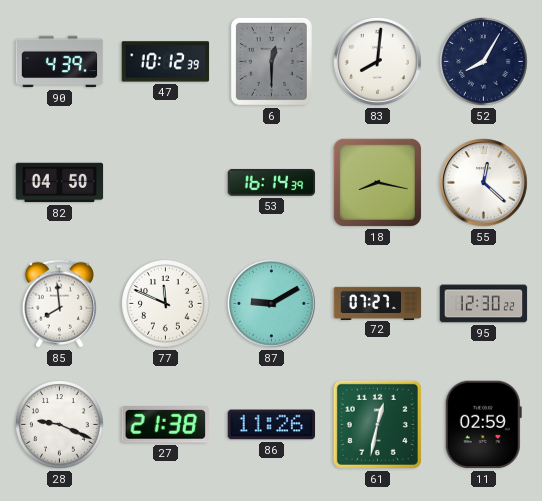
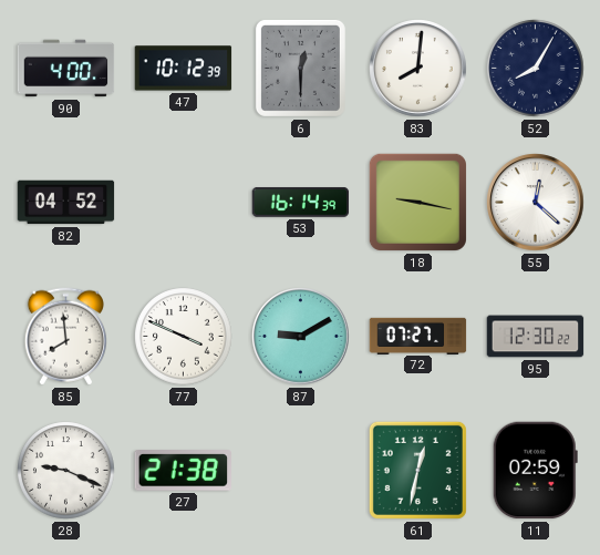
90: 4:39 -> 4:00 (66, 69)
82: 04:50 -> 04:52 (66, 203)
18: 8:17 -> 9:17 (417, 202)
77: 11:49 -> 3:49 (184, 337)
86: 11:26 -> none (272, 425)
